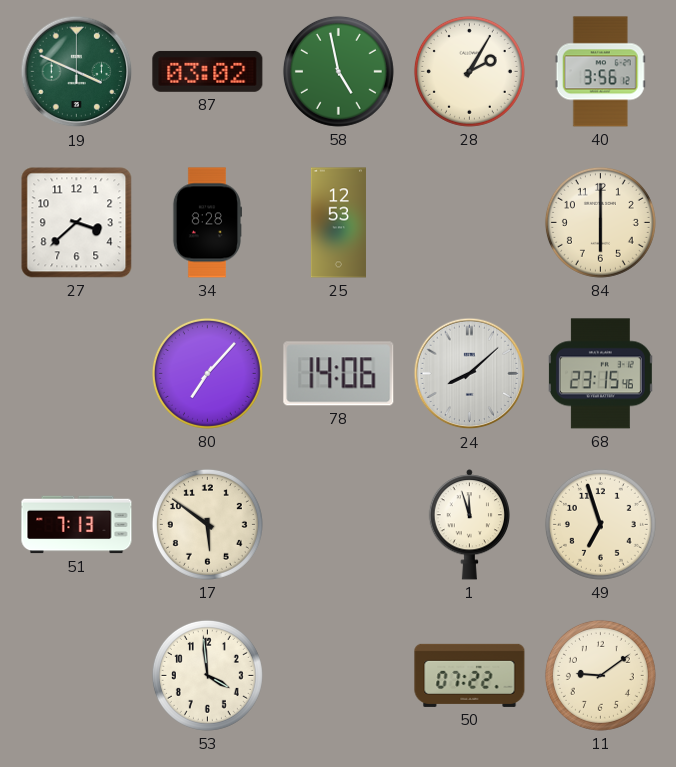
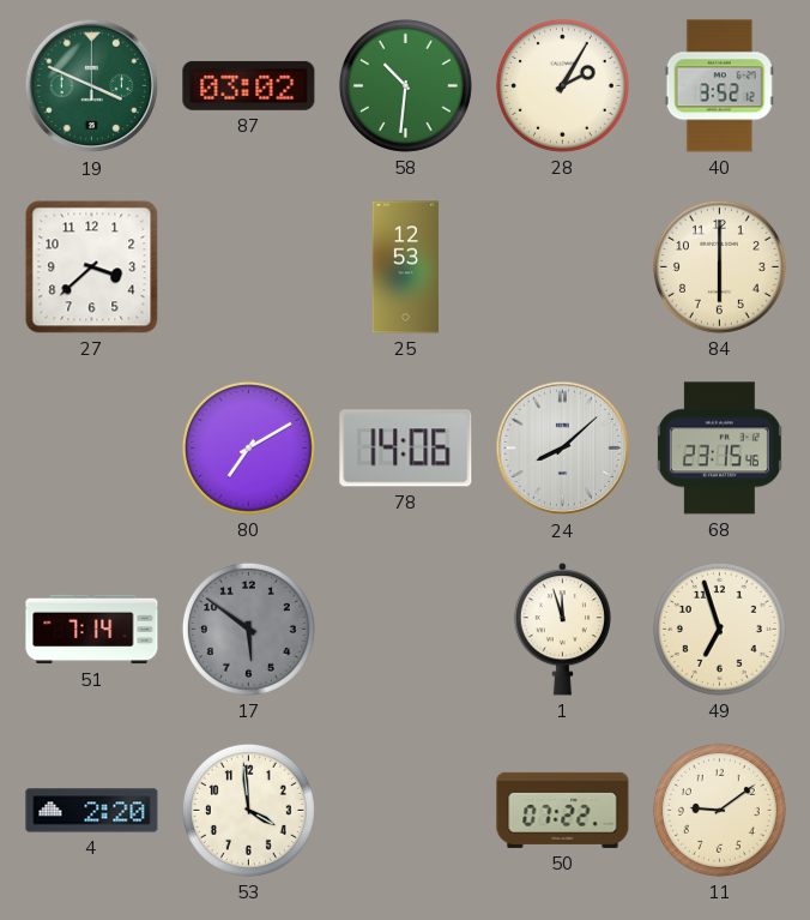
58: 4:58 -> 10:31 (405, 85)
40: 3:56 -> 3:52 (719, 86)
34: 8:28 -> none (206, 223)
80: 7:07 -> 7:10 (248, 447)
51: 7:13 -> 7:14 (92, 630)
17 dial: cream -> grey (248, 629)
4: none -> 2:20 (92, 811)
